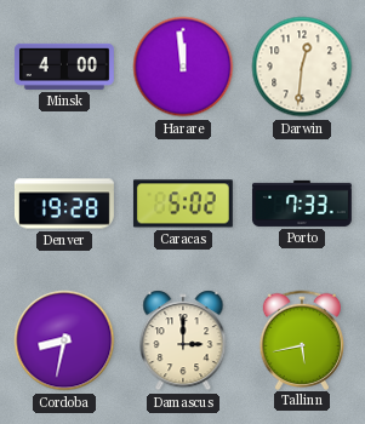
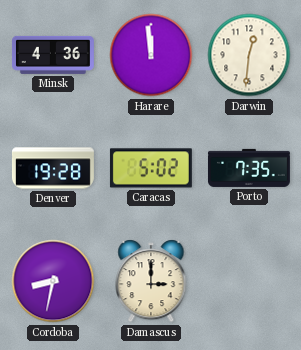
Minsk: 4:00 -> 4:36 (53, 55)
Porto: 7:33 -> 7:35 (249, 168)
Tallinn: 5:43 -> none (301, 339)
